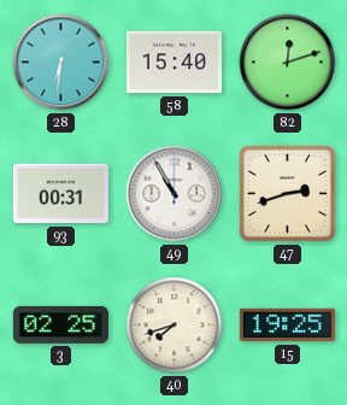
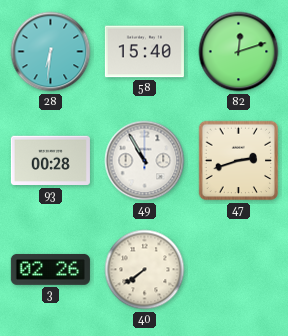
93: 00:31 -> 00:28 (50, 161)
3: 02:25 -> 02:26 (50, 269)
40: 7:42 -> 7:39 (145, 270)
15: 19:25 -> none (287, 325)
